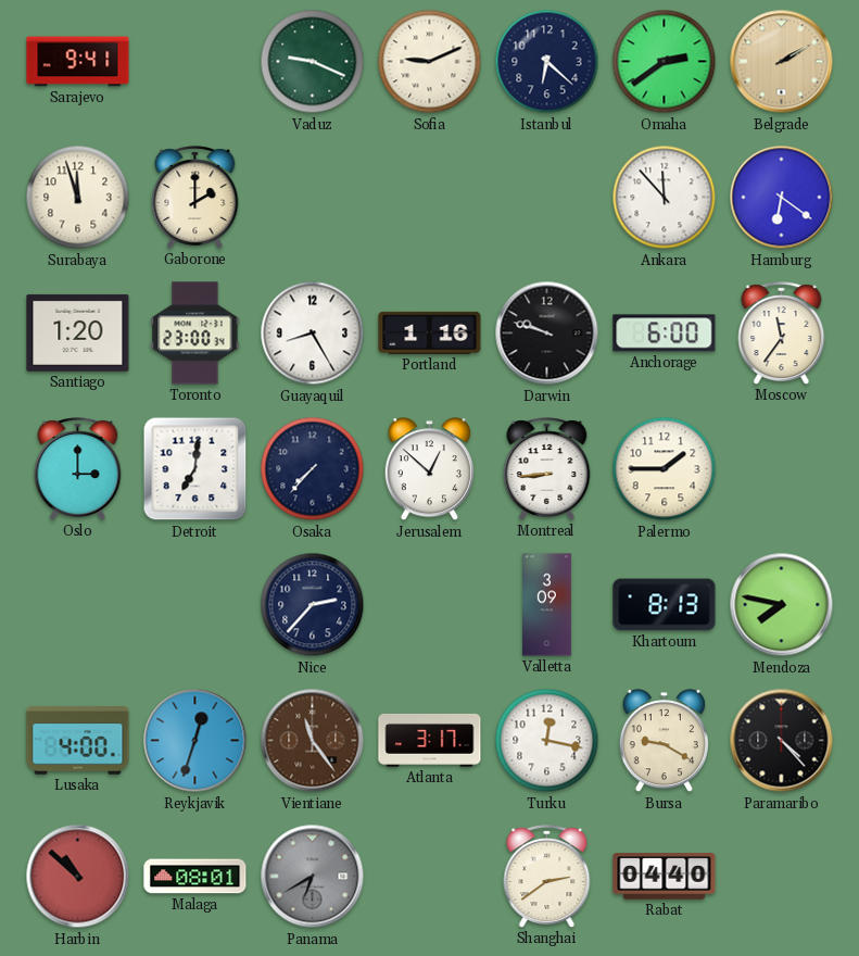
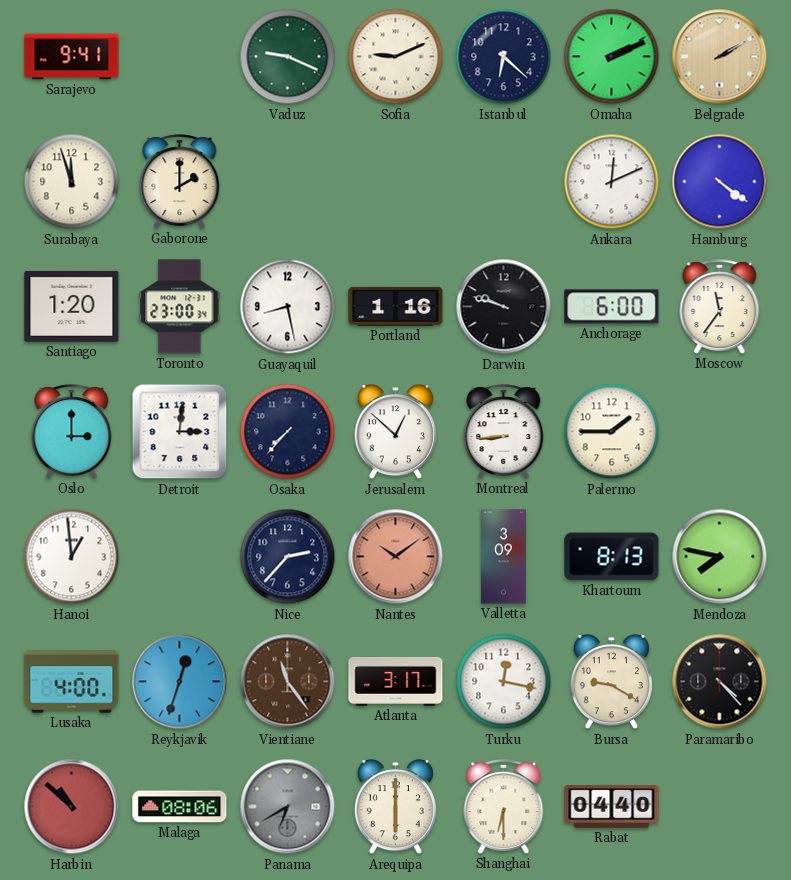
Omaha: 2:39 -> 2:11 (612, 57)
Ankara: 11:53 -> 12:11 (612, 182)
Hamburg: 6:21 -> 4:21 (720, 182)
Guayaquil: 8:25 -> 8:28 (288, 307)
Detroit: 7:01 -> 3:01 (180, 432)
Hanoi: none -> 12:59 (72, 557)
Nantes: none -> 10:09 (396, 557)
Malaga: 08:01 -> 08:06 (180, 807)
Arequipa: none -> 6:00 (395, 807)
Shanghai: 2:39 -> 6:30 (504, 807)
